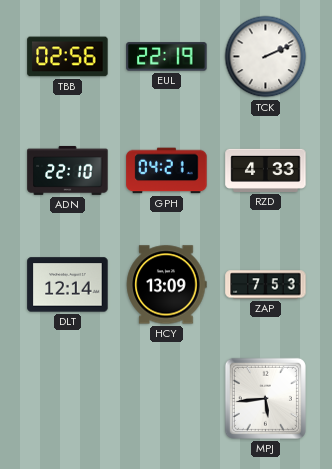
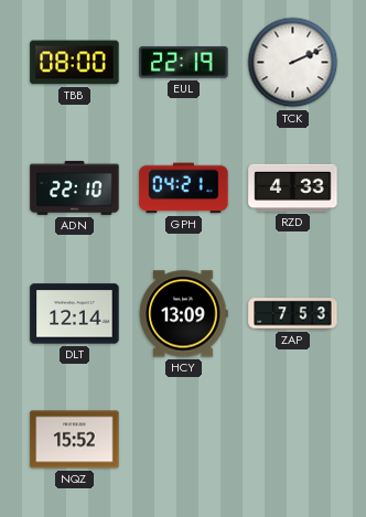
TBB: 02:56 -> 08:00 (75, 63)
NQZ: none -> 15:52 (75, 440)
MPJ: 5:44 -> none (265, 398)
